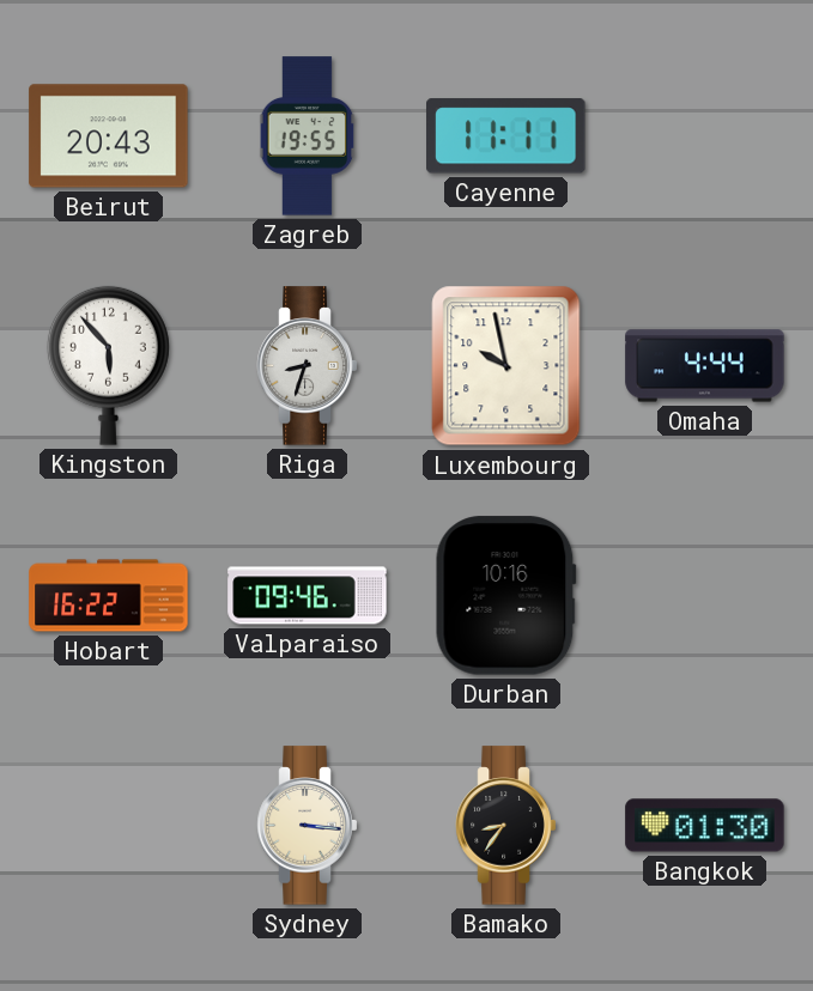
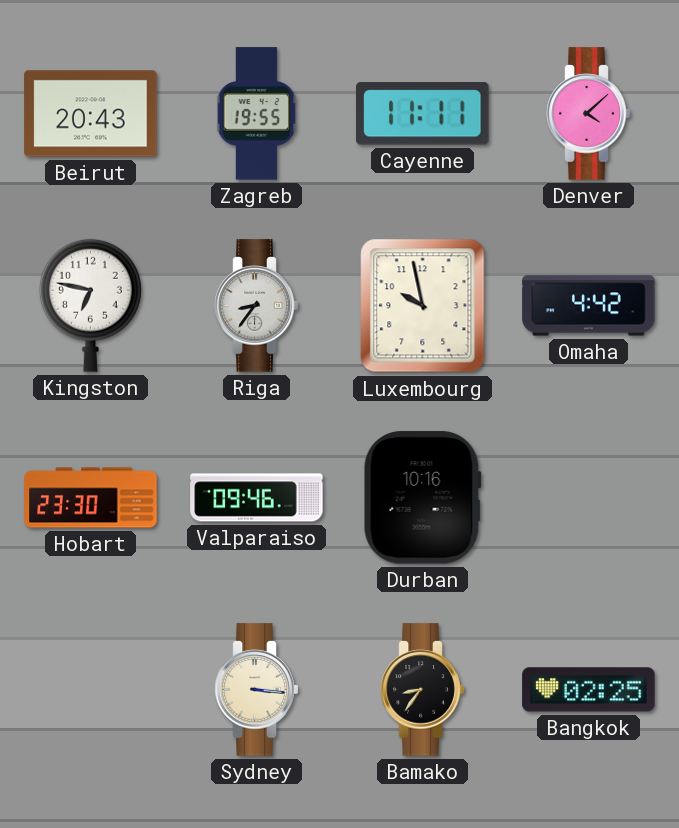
Denver: none -> 4:08 (589, 114)
Kingston: 5:53 -> 6:47 (90, 305)
Riga: 8:33 -> 8:36 (257, 306)
Omaha: 4:44 -> 4:42 (589, 306)
Hobart: 16:22 -> 23:30 (91, 498)
Bangkok: 01:30 -> 02:25 (589, 690)
